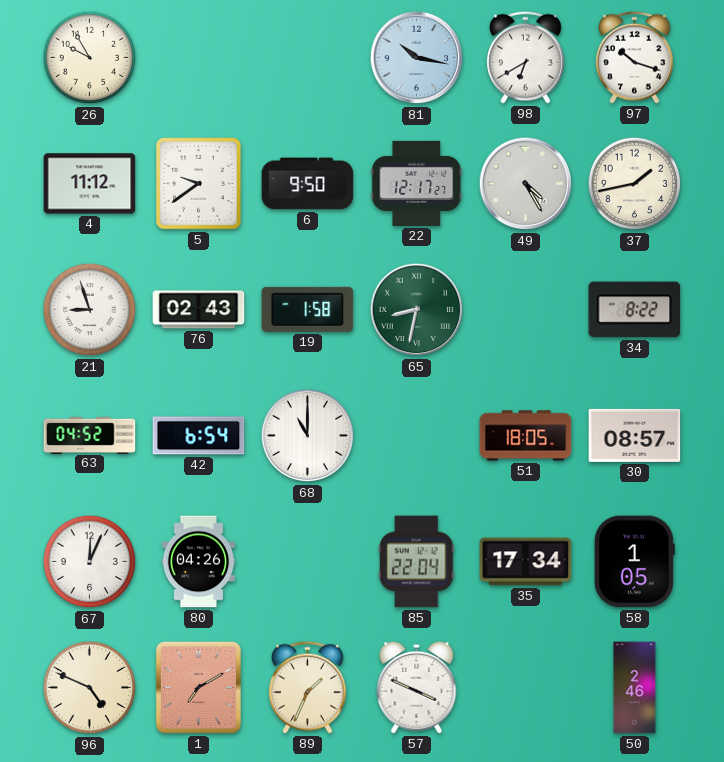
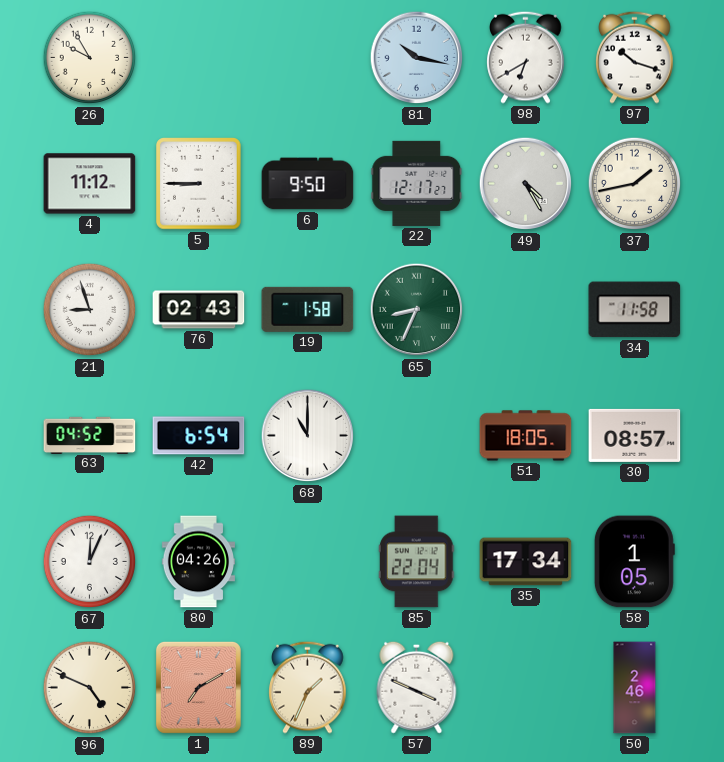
5: 9:39 -> 8:45 (199, 184)
65: 8:32 -> 8:34 (417, 310)
34: 8:22 -> 11:58 (635, 310)
